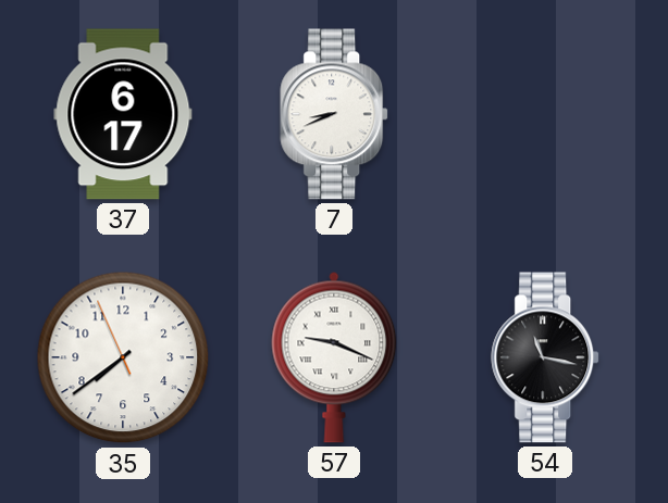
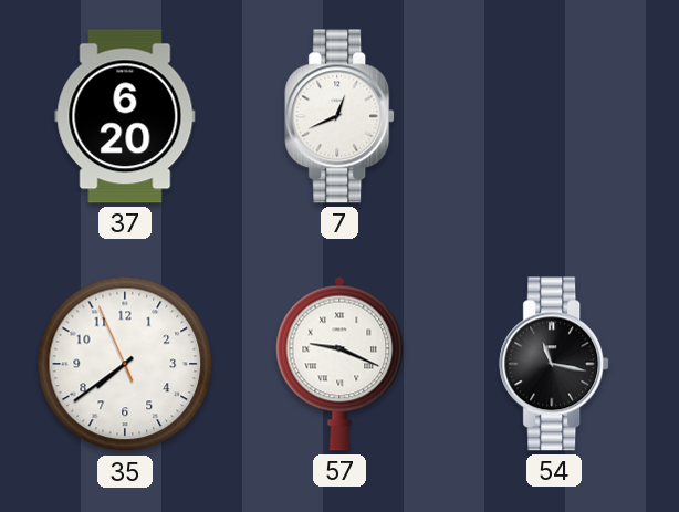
37: 6:17 -> 6:20 (125, 116)
7: 8:41 -> 12:41 (341, 116)
